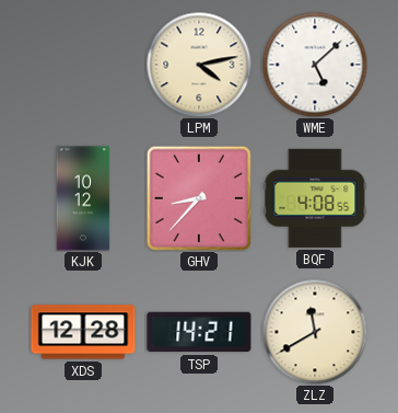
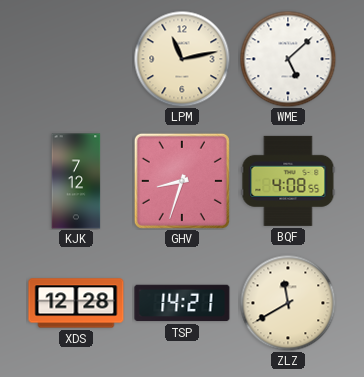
LPM: 4:13 -> 11:13 (182, 59)
KJK: 10:12 -> 7:12 (76, 181)
GHV: 8:37 -> 8:33 (182, 181)
